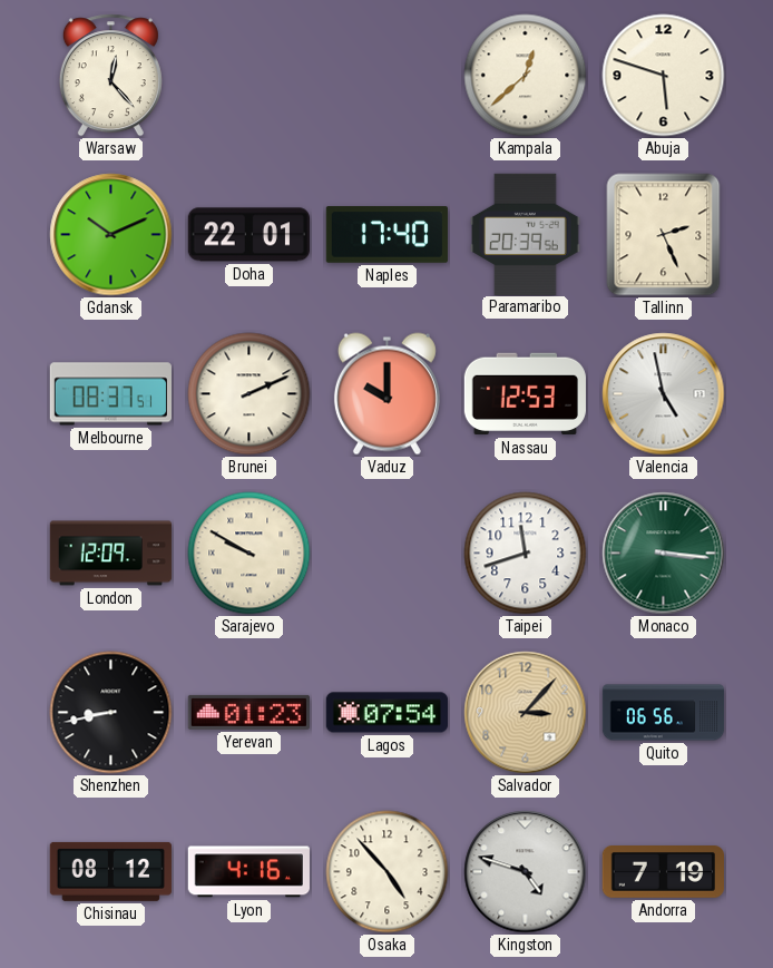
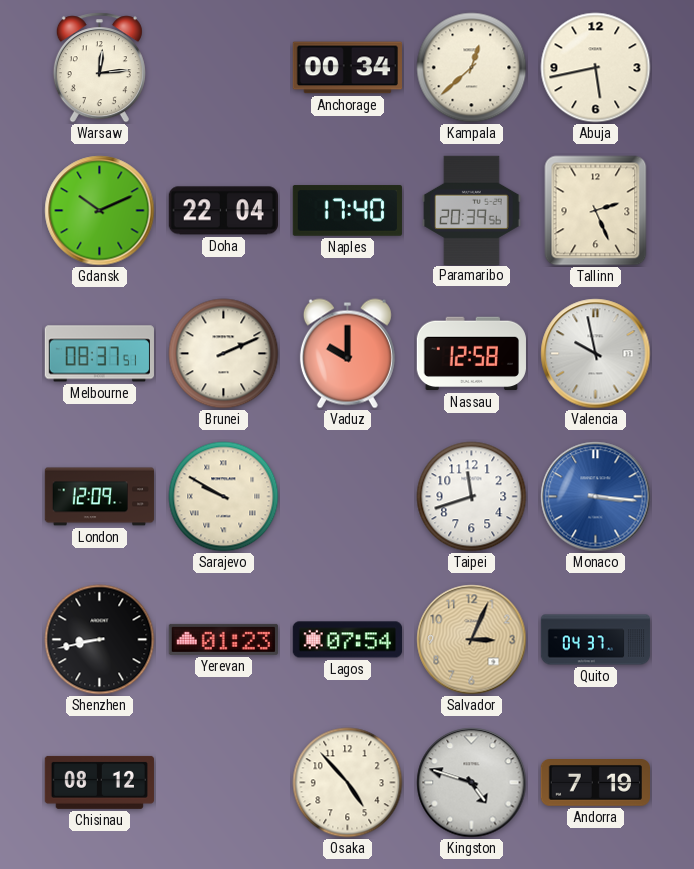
Warsaw: 12:23 -> 12:14 (99, 68)
Anchorage: none -> 00:34 (347, 68)
Abuja: 5:48 -> 5:43 (596, 68)
Doha: 22:01 -> 22:04 (223, 211)
Nassau: 12:53 -> 12:58 (471, 354)
Valencia: 4:58 -> 9:58 (596, 354)
Monaco dial: green -> blue (596, 497)
Salvador: 3:07 -> 3:04 (472, 640)
Quito: 06:56 -> 04:37 (596, 640)
Lyon: 4:16 -> none (248, 872)
